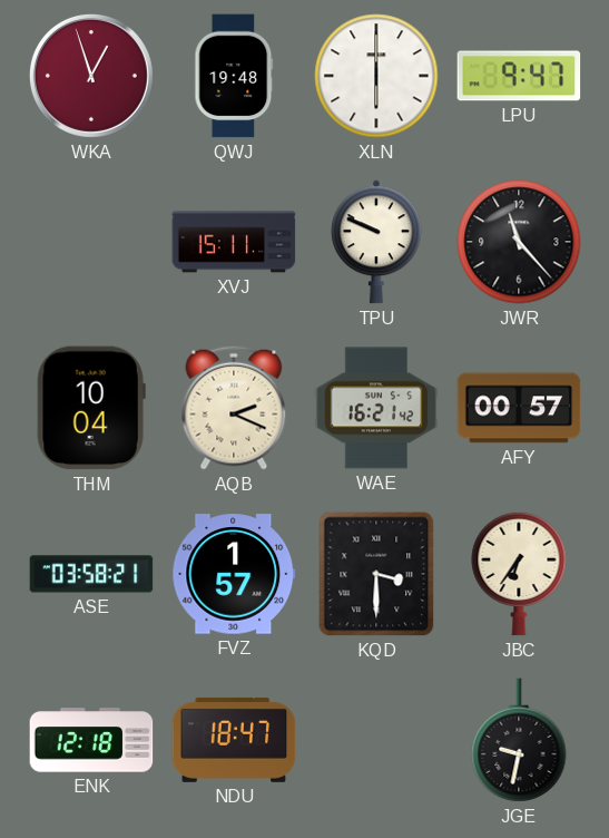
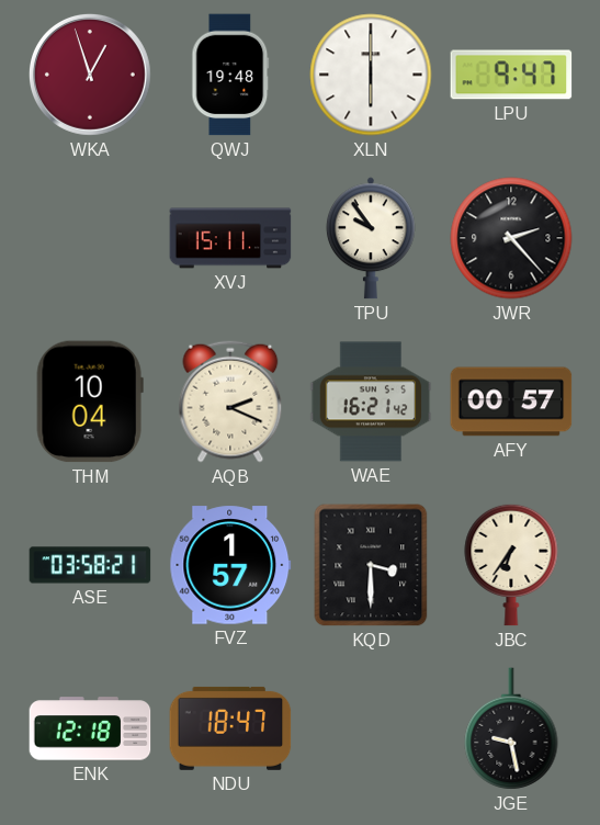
TPU: 9:49 -> 9:54 (371, 238)
JWR: 11:23 -> 2:23 (511, 238)
JGE: 9:32 -> 9:28 (511, 728)
